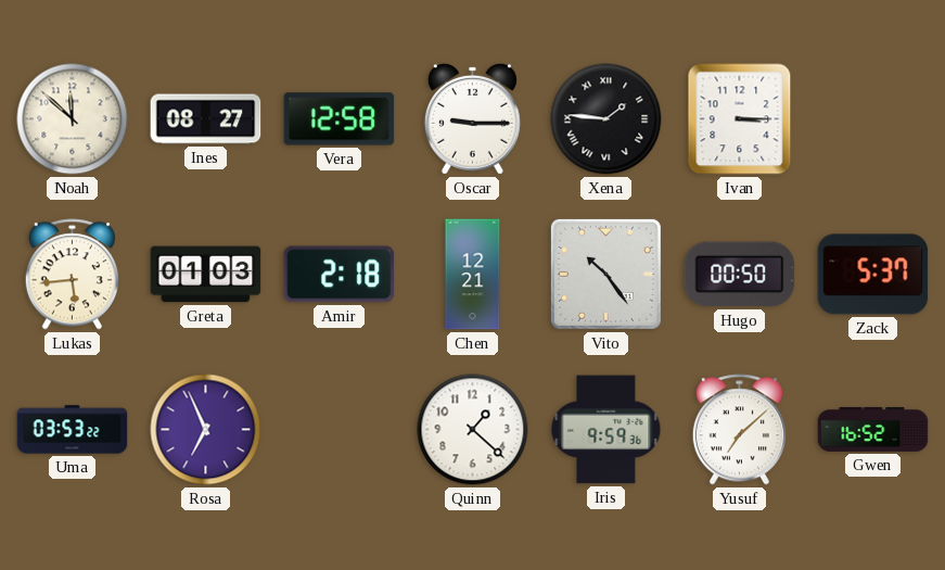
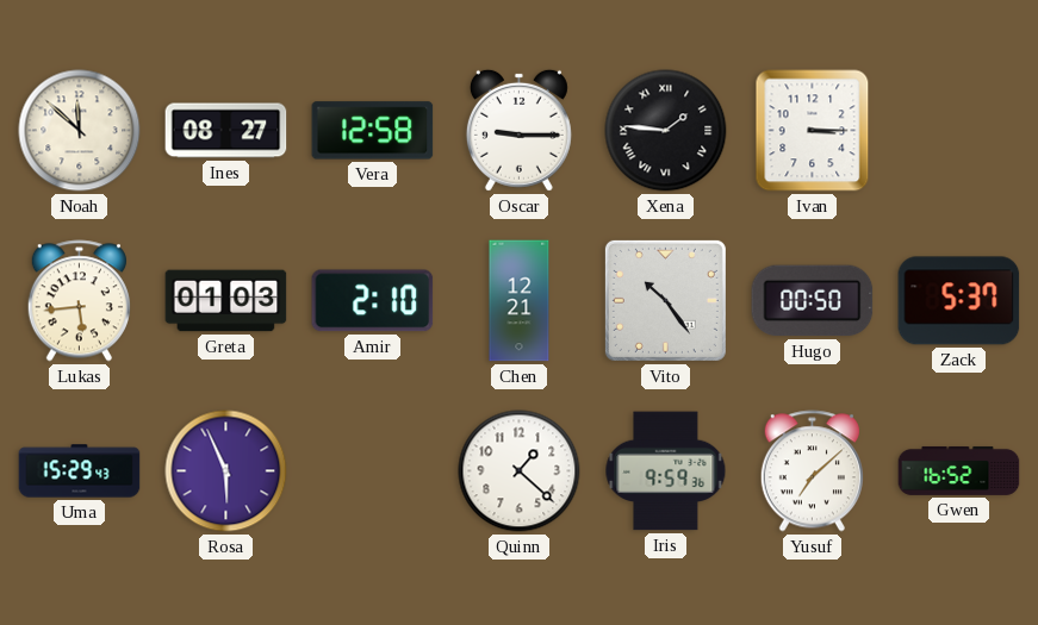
Amir: 2:18 -> 2:10 (373, 301)
Uma: 03:53 -> 15:29 (80, 471)
Rosa: 6:56 -> 5:56 (226, 471)
